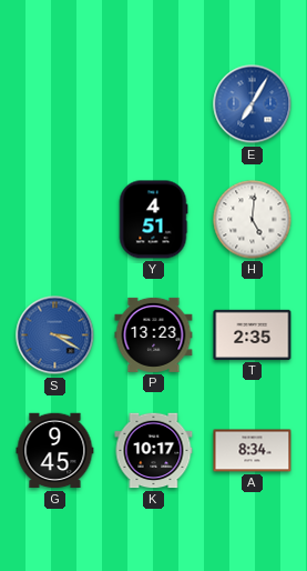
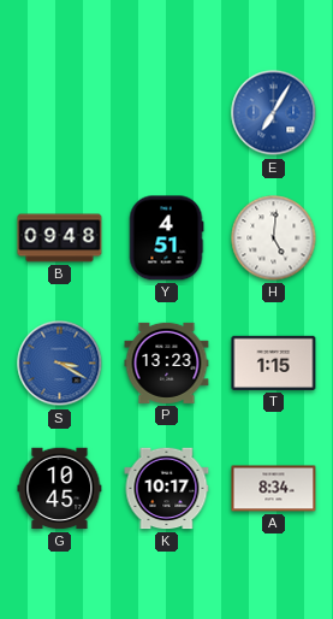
B: none -> 09:48 (60, 238)
T: 2:35 -> 1:15 (274, 362)
G: 9:45 -> 10:45 (60, 489)
